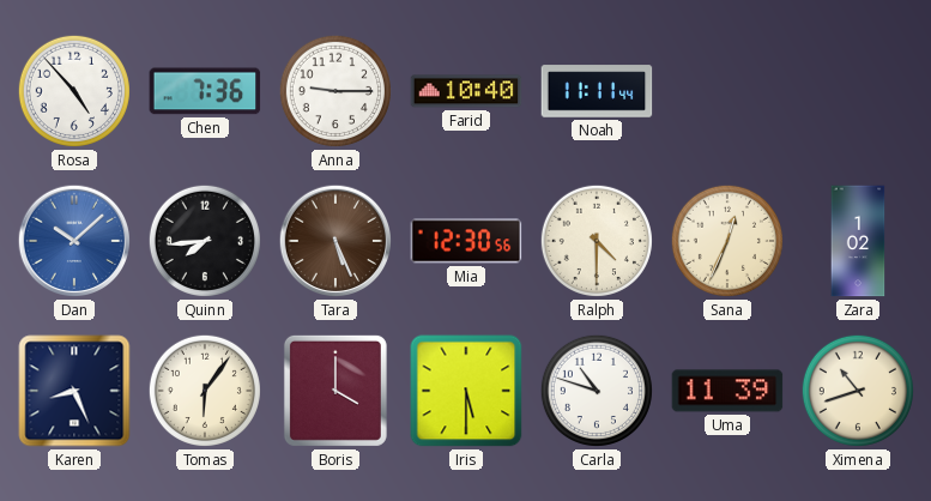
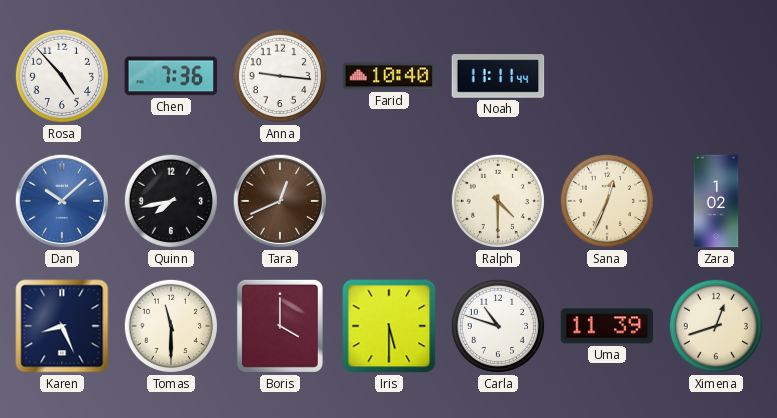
Anna: 9:15 -> 9:16 (280, 76)
Quinn: 7:44 -> 7:43 (171, 201)
Tara: 5:26 -> 12:41 (280, 201)
Mia: 12:30 -> none (466, 241)
Tomas: 6:06 -> 11:30 (171, 326)
Ximena: 10:42 -> 12:42 (716, 326)
